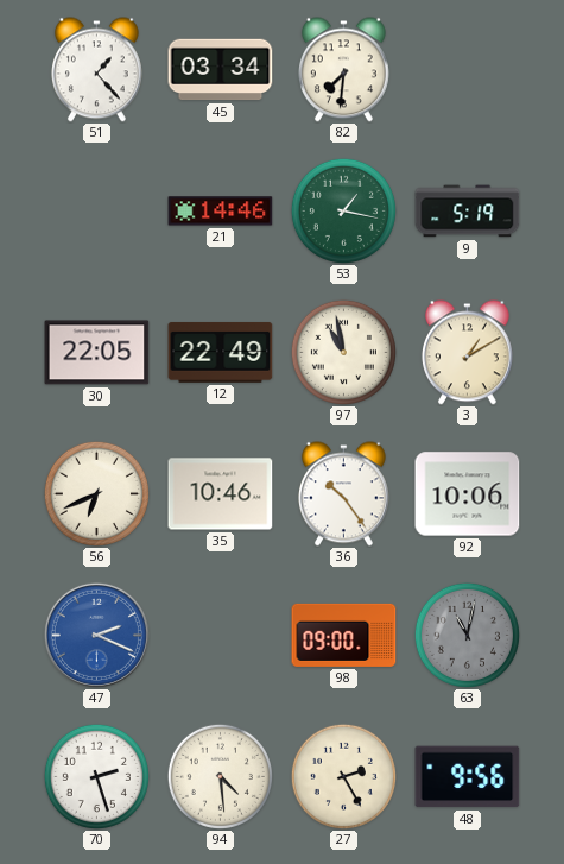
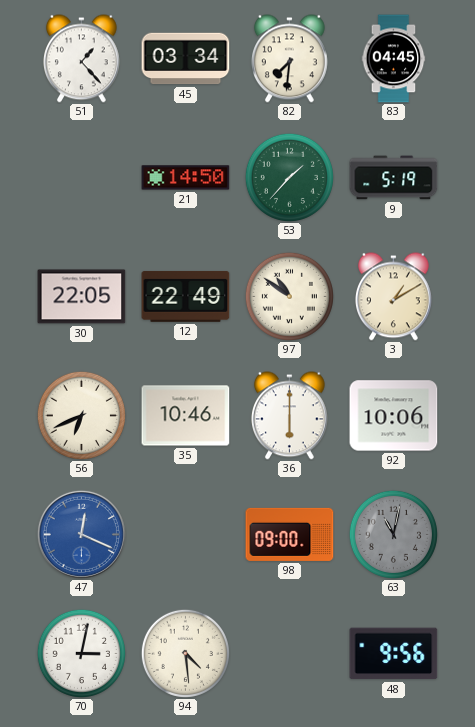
83: none -> 04:45 (394, 59)
21: 14:46 -> 14:50 (186, 178)
53: 1:17 -> 1:37 (289, 177)
97: 10:58 -> 10:51 (289, 296)
36: 10:24 -> 6:00 (289, 416)
47: 2:19 -> 12:19 (81, 534)
70: 2:27 -> 3:02 (81, 653)
27: 2:25 -> none (343, 776)
